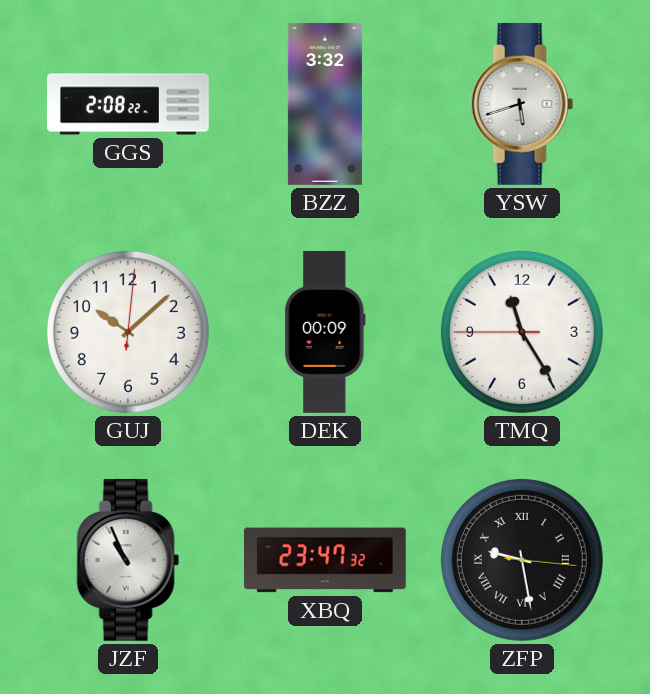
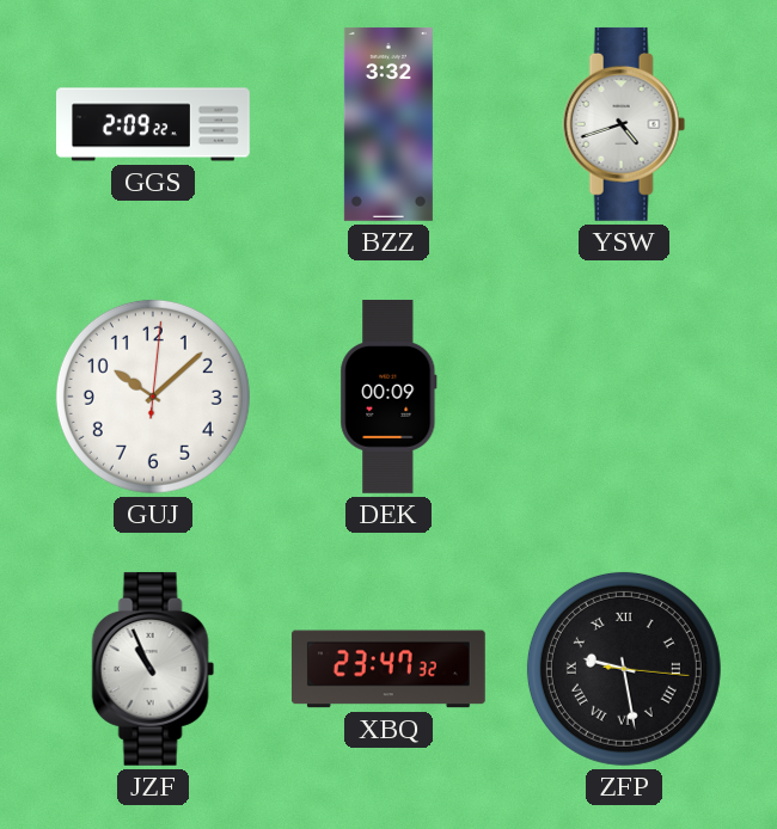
GGS: 2:08 -> 2:09 (154, 124)
YSW: 5:42 -> 4:42 (624, 124)
TMQ: 11:24 -> none (522, 332)
